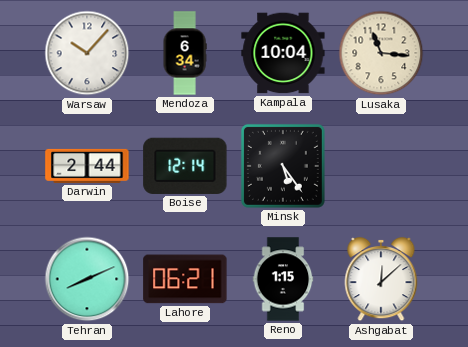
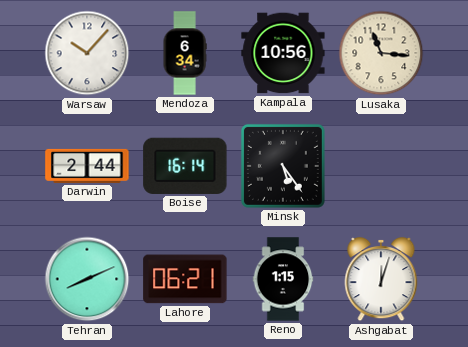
Kampala: 10:04 -> 10:56 (283, 53)
Boise: 12:14 -> 16:14 (185, 166)
Ashgabat: 12:08 -> 12:03 (381, 279)
